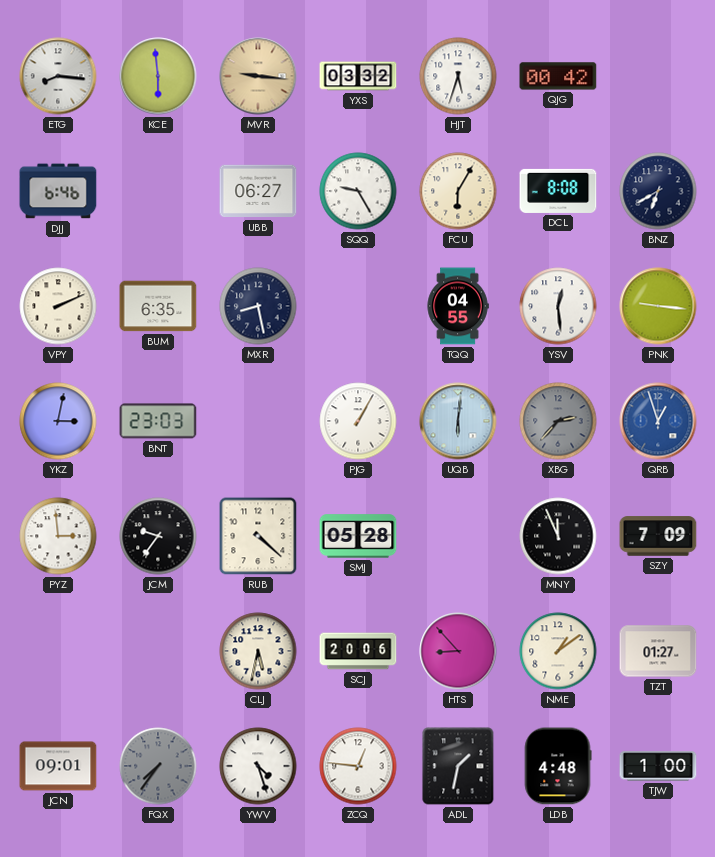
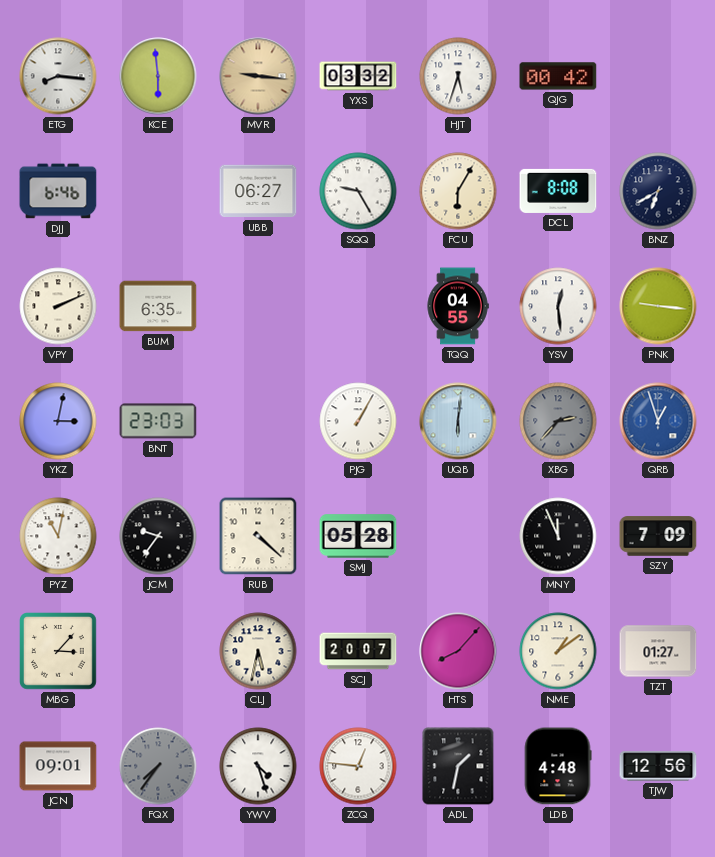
MXR: 8:28 -> none (258, 306)
PYZ: 2:59 -> 11:02 (58, 536)
MBG: none -> 3:07 (59, 652)
SCJ: 20:06 -> 20:07 (358, 651)
HTS: 8:53 -> 8:07 (458, 651)
TJW: 1:00 -> 12:56 (658, 766)
